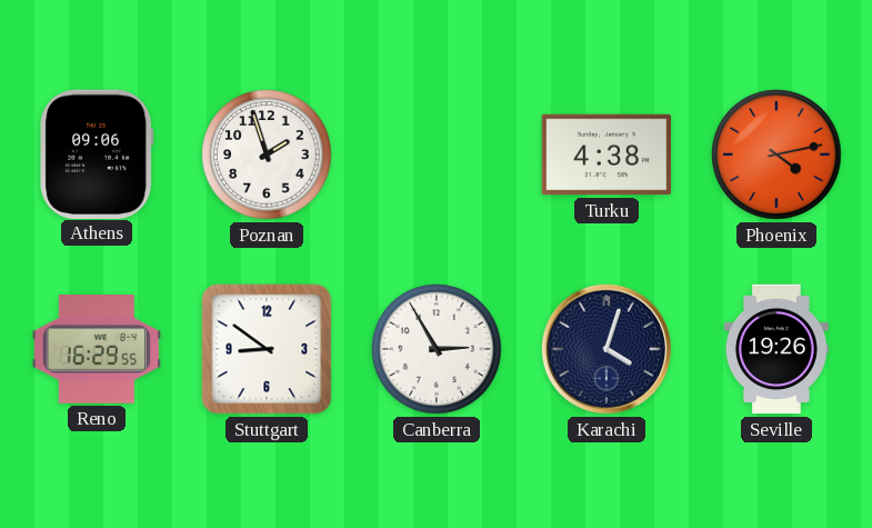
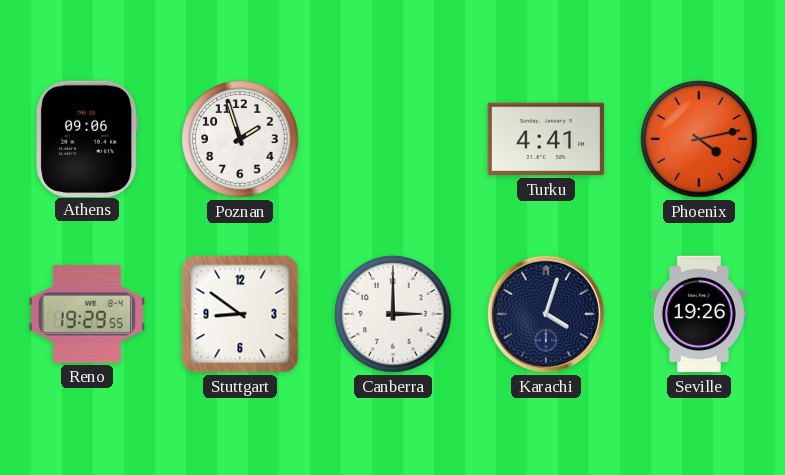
Turku: 4:38 -> 4:41 (546, 139)
Reno: 16:29 -> 19:29 (87, 314)
Canberra: 2:55 -> 3:00 (393, 314)
